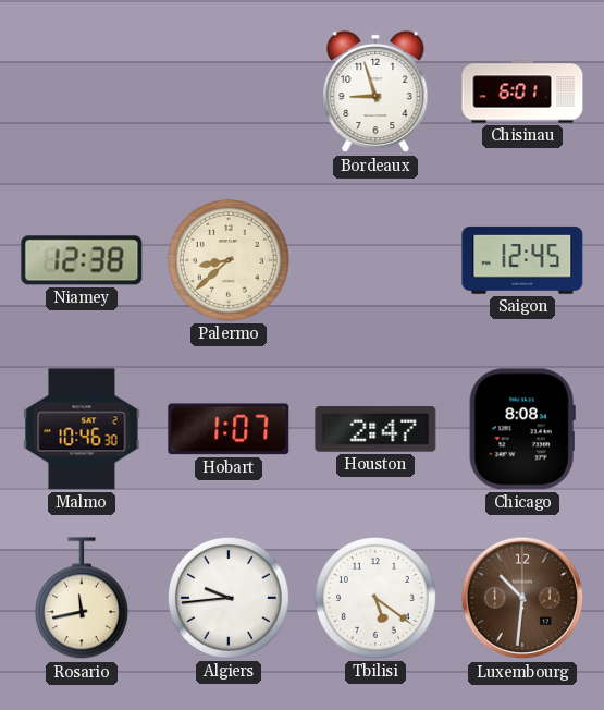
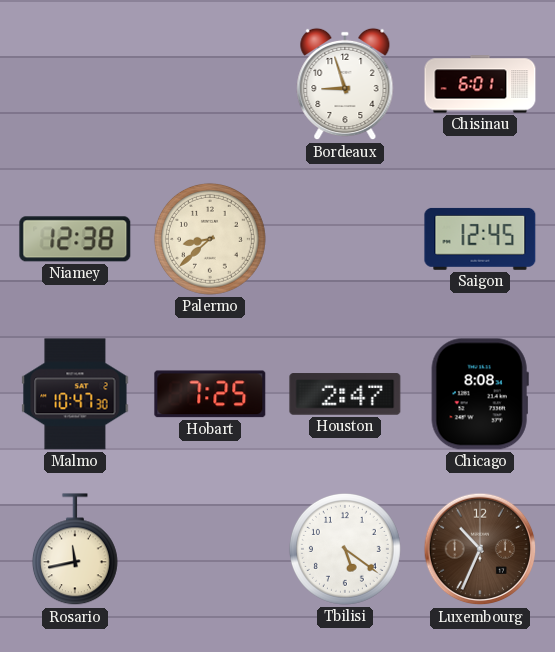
Malmo: 10:46 -> 10:47 (75, 394)
Hobart: 1:07 -> 7:25 (210, 394)
Algiers: 9:44 -> none (229, 598)
Luxembourg: 10:31 -> 10:34 (480, 549)
